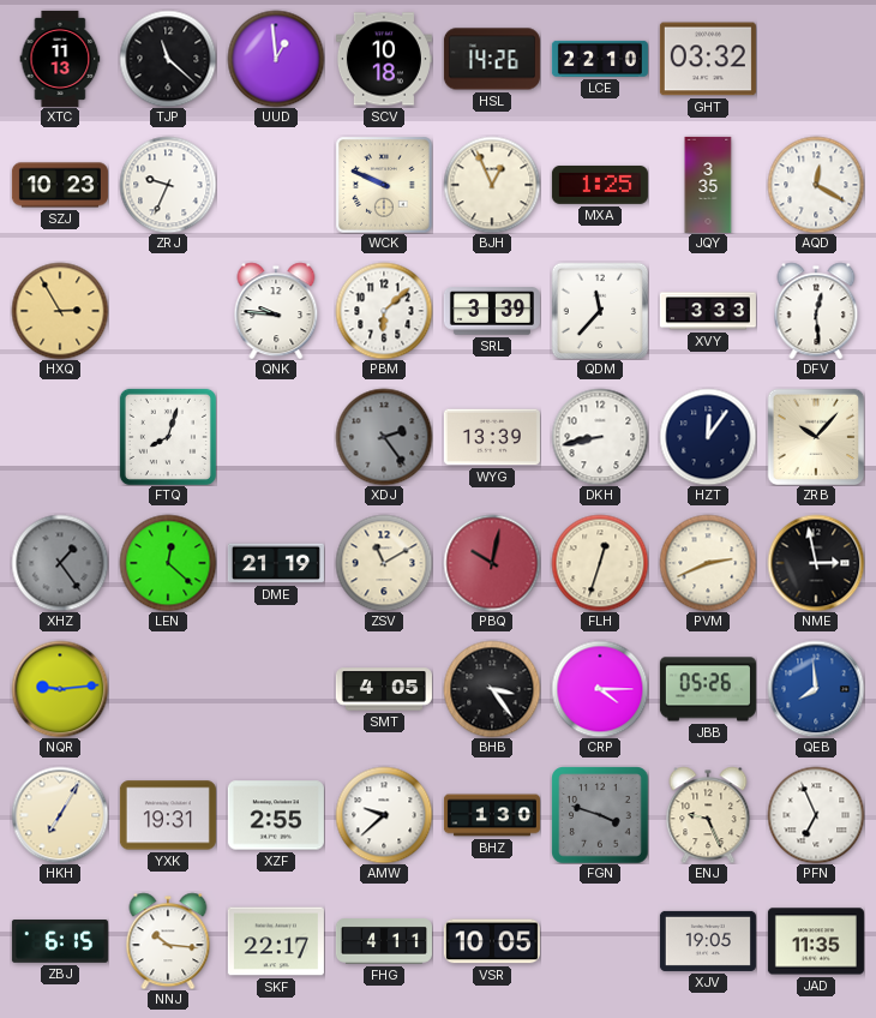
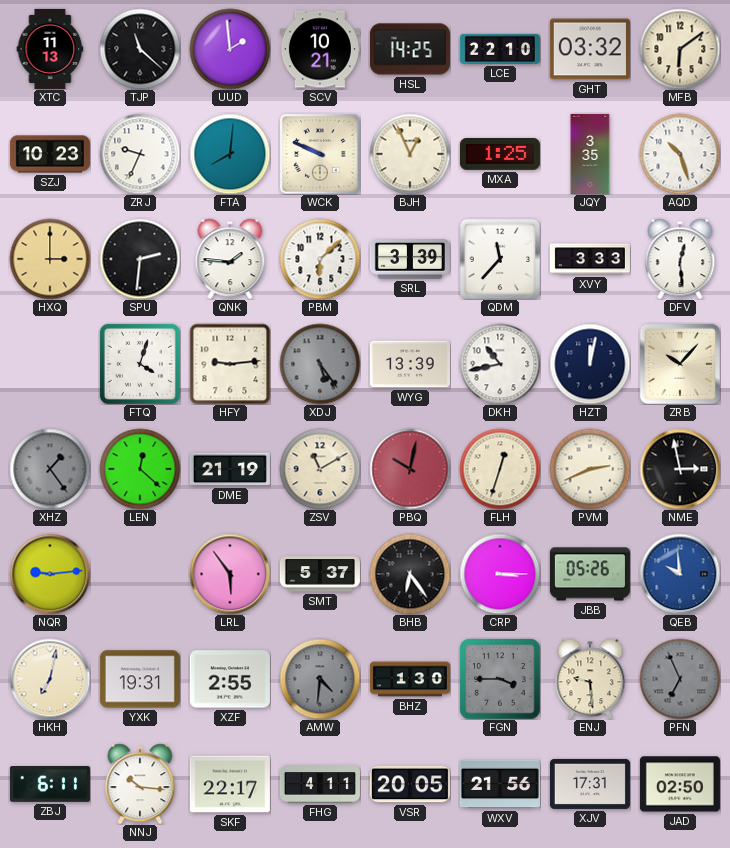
UUD: 12:59 -> 1:59 (230, 49)
SCV: 10:18 -> 10:21 (320, 49)
HSL: 14:26 -> 14:25 (410, 49)
MFB: none -> 6:09 (680, 49)
FTA: none -> 8:01 (230, 154)
AQD: 12:20 -> 10:27 (680, 154)
HXQ: 2:55 -> 3:00 (50, 259)
SPU: none -> 2:31 (140, 259)
QNK: 9:46 -> 1:46 (230, 259)
FTQ: 8:03 -> 4:03 (140, 364)
HFY: none -> 9:14 (230, 364)
XDJ: 2:24 -> 5:24 (320, 364)
DKH: 8:43 -> 10:43 (500, 364)
HZT: 12:06 -> 12:02 (590, 364)
LRL: none -> 5:54 (230, 574)
SMT: 4:05 -> 5:37 (320, 574)
BHB: 3:24 -> 6:24 (410, 574)
CRP: 4:15 -> 3:15 (500, 574)
QEB: 7:59 -> 9:59 (680, 574)
HKH: 7:05 -> 7:02 (50, 679)
AMW: 9:38 -> 4:31 (320, 679)
AMW dial: white -> grey (320, 679)
FGN: 3:48 -> 3:45 (500, 679)
ENJ: 9:26 -> 9:29 (590, 679)
PFN dial: white -> grey (680, 679)
ZBJ: 6:15 -> 6:11 (50, 784)
VSR: 10:05 -> 20:05 (410, 784)
WXV: none -> 21:56 (500, 784)
XJV: 19:05 -> 17:31 (590, 784)
JAD: 11:35 -> 02:50 (680, 784)
